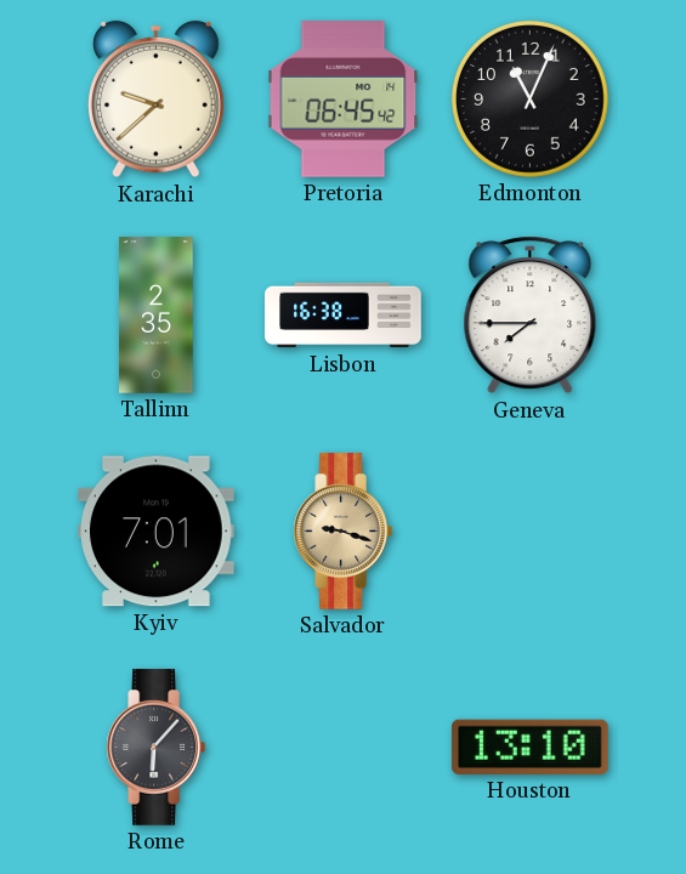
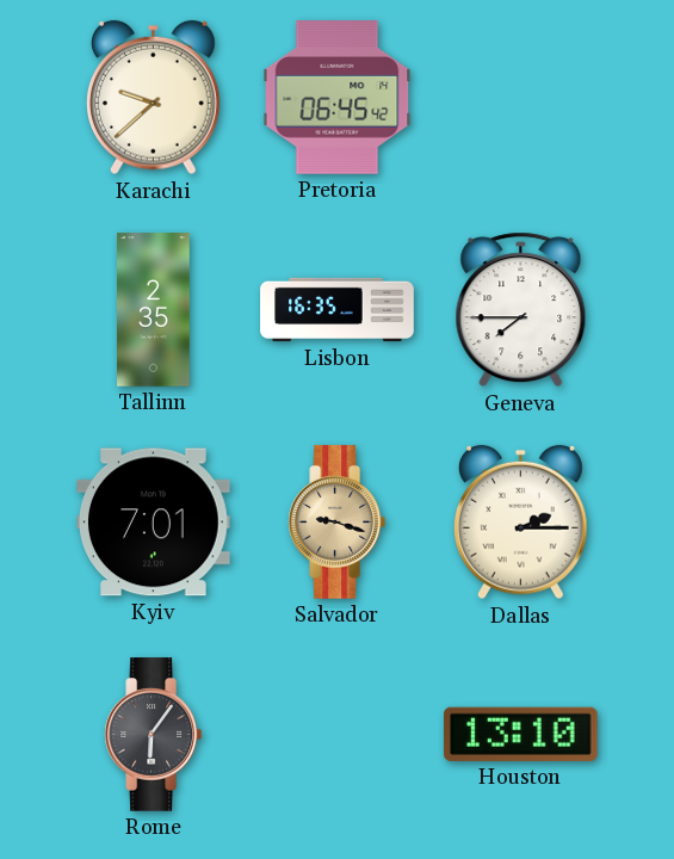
Edmonton: 11:04 -> none (531, 100)
Lisbon: 16:38 -> 16:35 (338, 310)
Dallas: none -> 2:15 (521, 523)
Rome: 6:07 -> 6:06 (153, 735)
